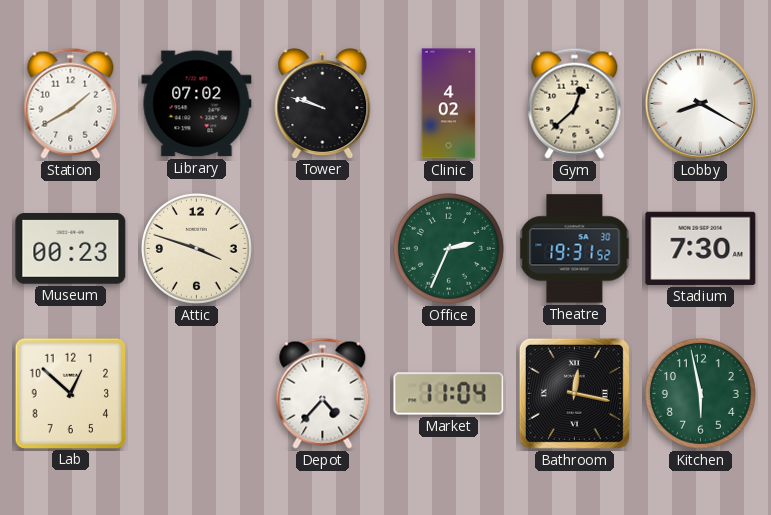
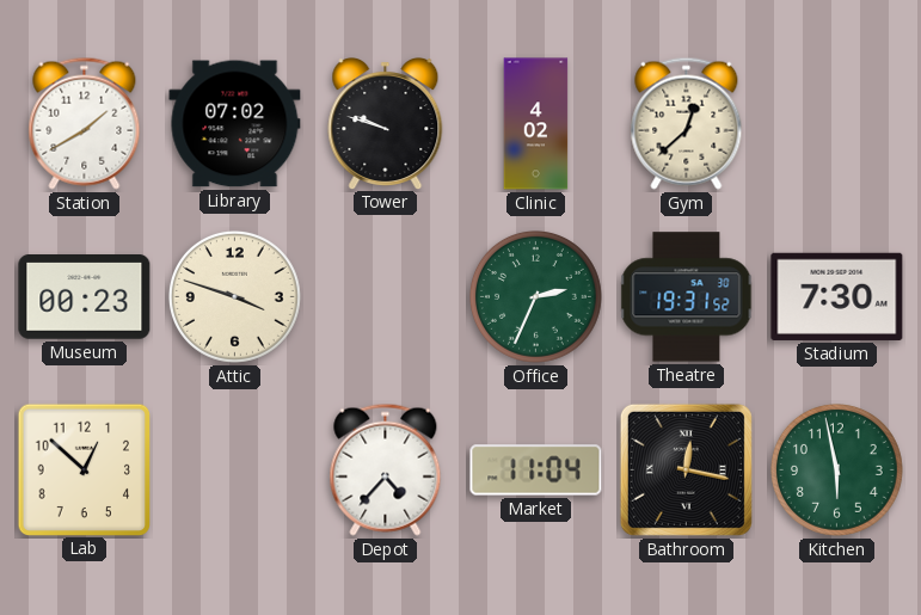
Lobby: 8:20 -> none (701, 104)
